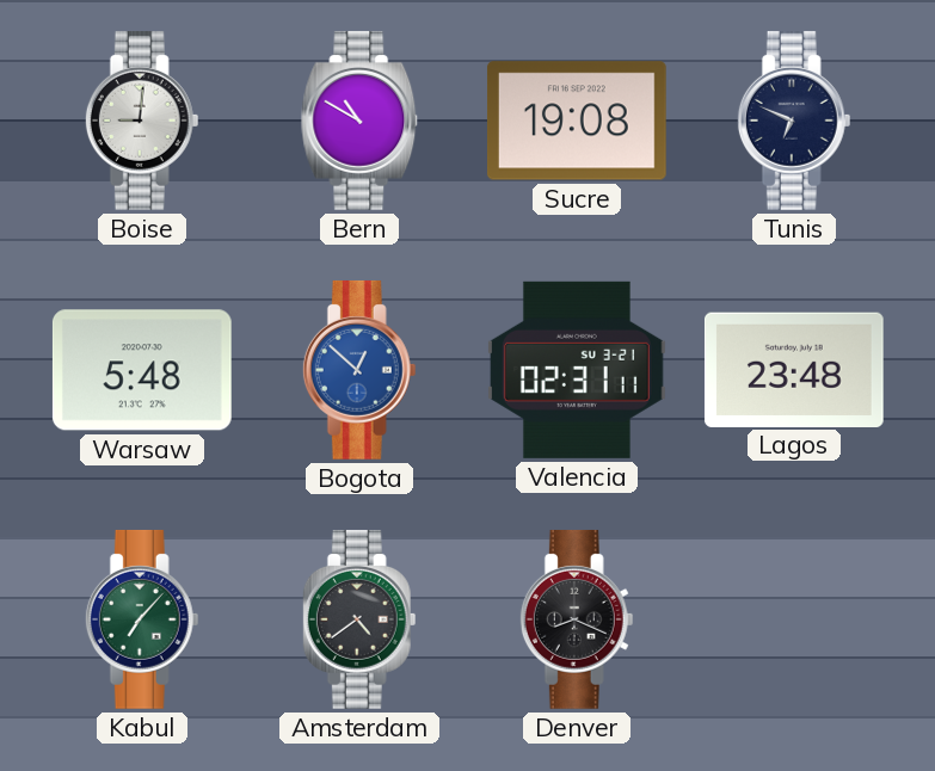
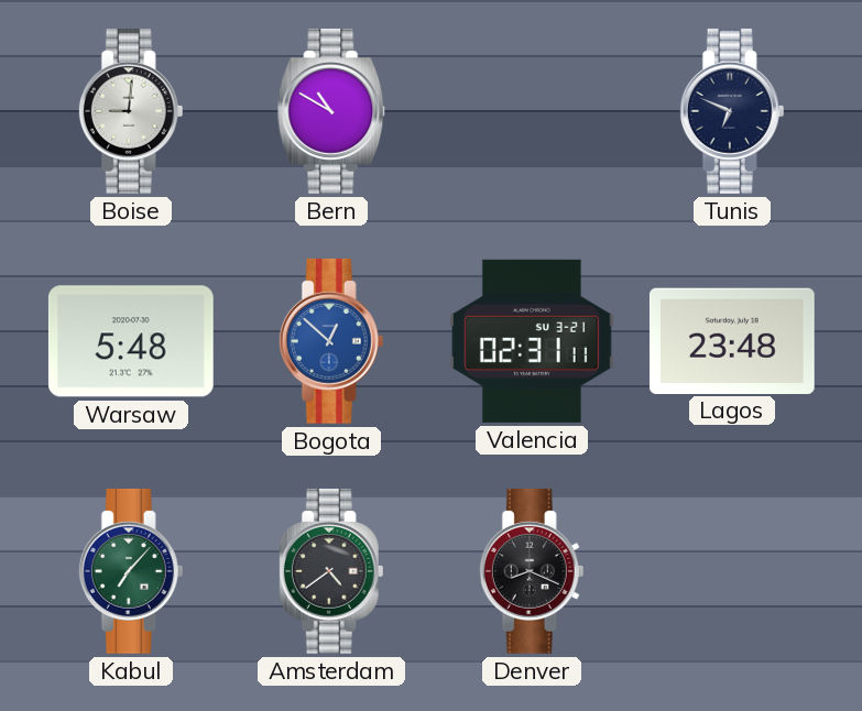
Sucre: 19:08 -> none (577, 121)
